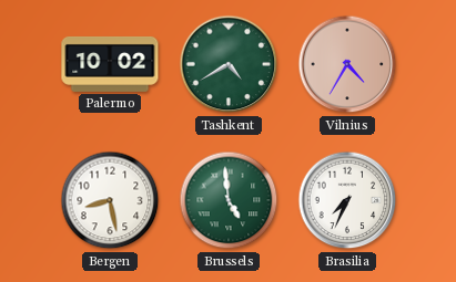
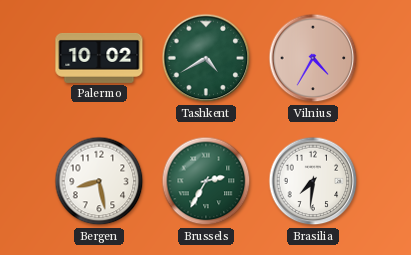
Brussels: 4:59 -> 2:35 (206, 181)
Brasilia: 7:34 -> 7:31 (313, 181)
